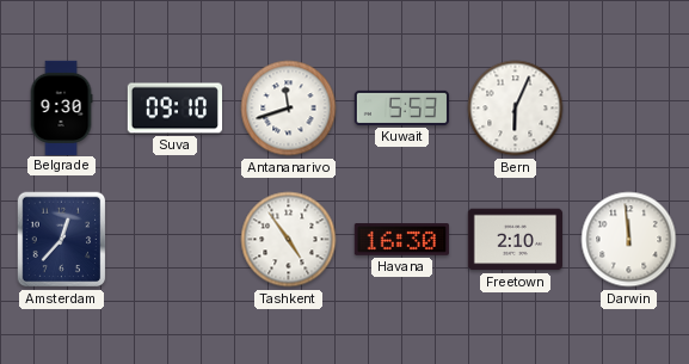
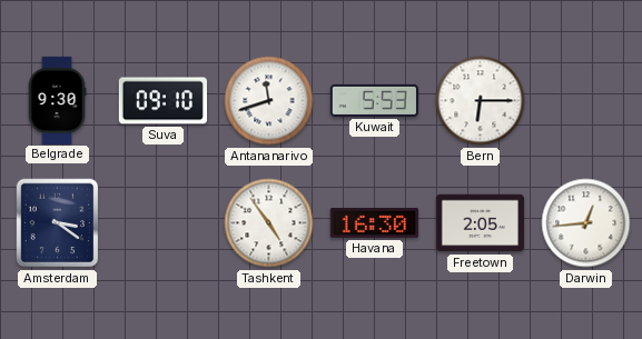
Bern: 6:04 -> 6:15 (481, 101)
Amsterdam: 12:37 -> 3:21 (58, 223)
Freetown: 2:10 -> 2:05 (480, 223)
Darwin: 11:59 -> 12:44 (586, 223)
